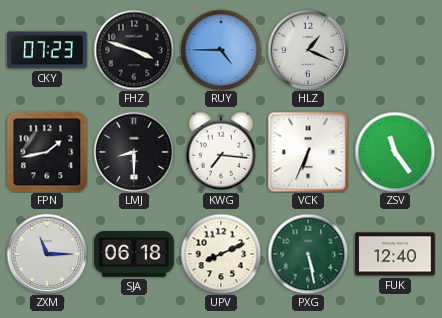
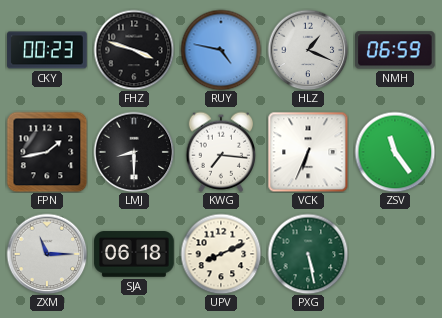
CKY: 07:23 -> 00:23 (47, 50)
RUY: 4:45 -> 4:47 (221, 50)
NMH: none -> 06:59 (396, 50)
FUK: 12:40 -> none (395, 254)
